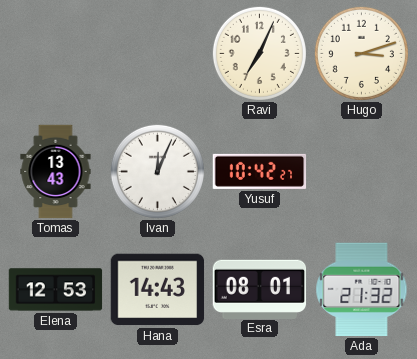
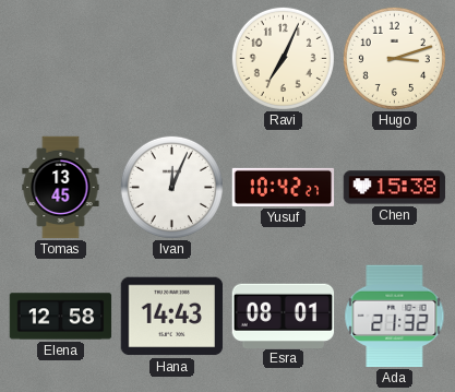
Tomas: 13:43 -> 13:45 (61, 188)
Chen: none -> 15:38 (395, 188)
Elena: 12:53 -> 12:58 (61, 317)
